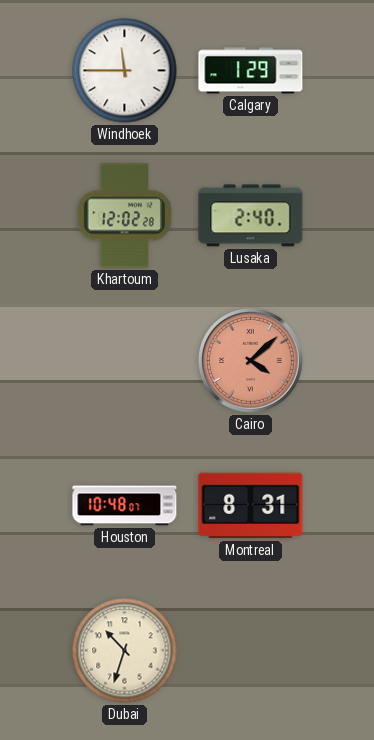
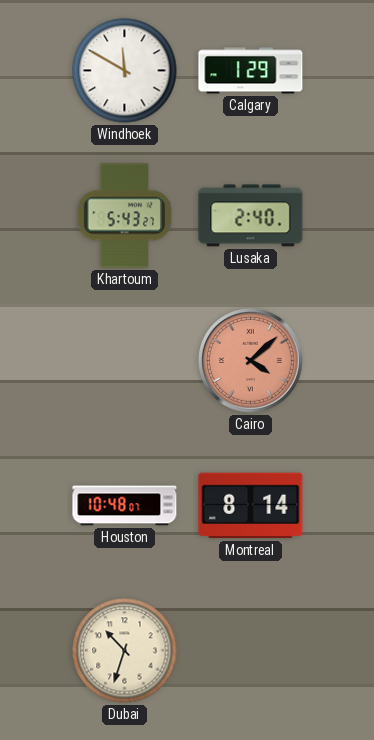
Windhoek: 11:45 -> 11:50 (125, 71)
Khartoum: 12:02 -> 5:43 (125, 216)
Montreal: 8:31 -> 8:14 (251, 506)
